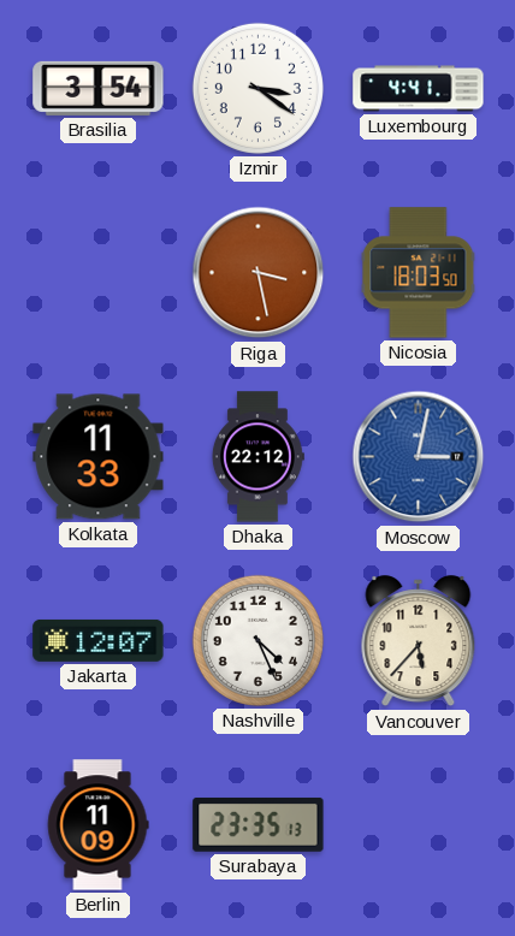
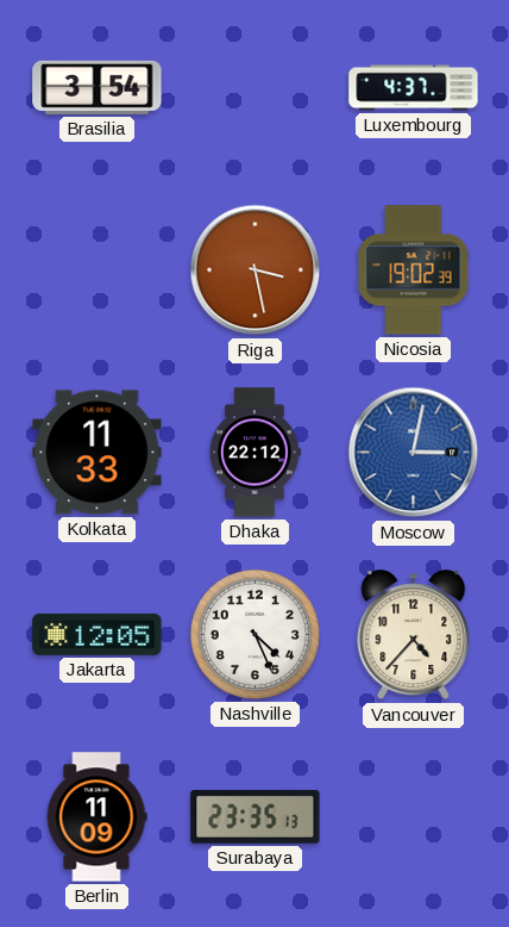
Izmir: 3:21 -> none (257, 88)
Luxembourg: 4:41 -> 4:37 (414, 88)
Nicosia: 18:03 -> 19:02 (414, 270)
Jakarta: 12:07 -> 12:05 (98, 634)
Vancouver: 5:37 -> 4:37 (414, 635)
